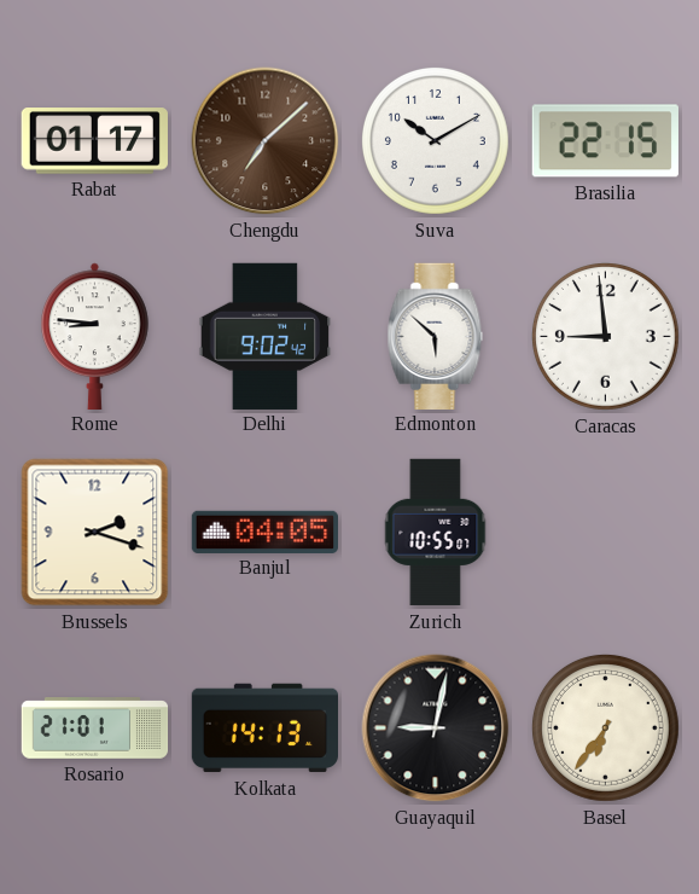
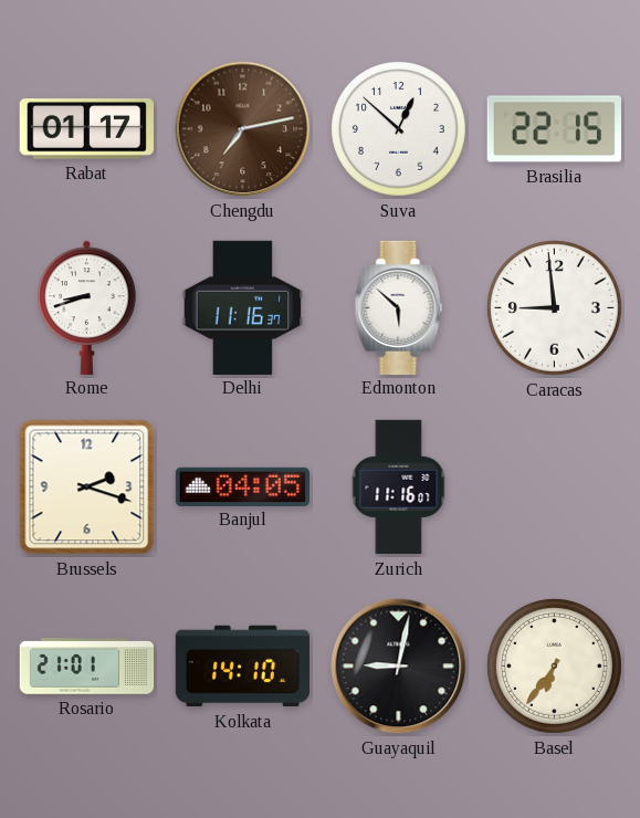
Chengdu: 7:08 -> 7:13 (243, 129)
Suva: 10:10 -> 12:52 (398, 128)
Rome: 8:46 -> 8:42 (87, 307)
Delhi: 9:02 -> 11:16 (243, 307)
Zurich: 10:55 -> 11:16 (399, 487)
Kolkata: 14:13 -> 14:10 (242, 667)
